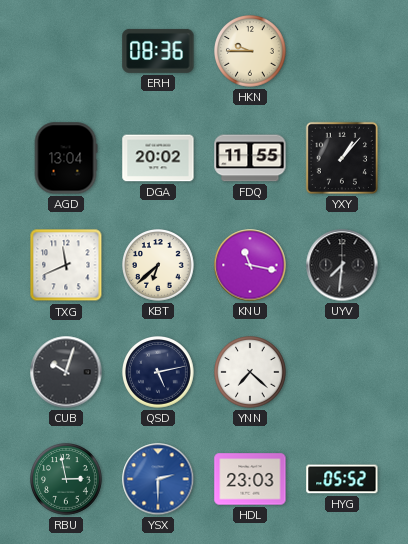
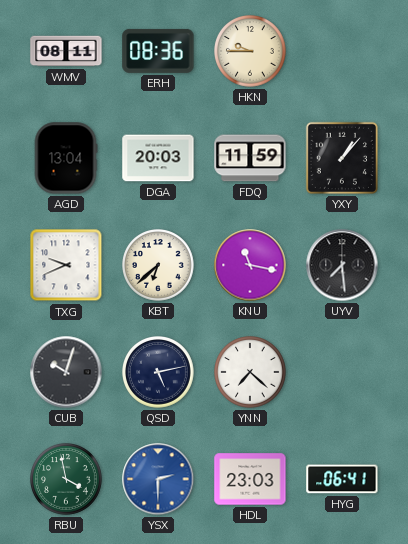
WMV: none -> 08:11 (66, 51)
DGA: 20:02 -> 20:03 (158, 158)
FDQ: 11:55 -> 11:59 (250, 158)
TXG: 11:41 -> 9:41 (66, 265)
UYV: 7:31 -> 7:29 (342, 265)
RBU: 2:58 -> 3:58 (67, 480)
HYG: 05:52 -> 06:41 (342, 479)
